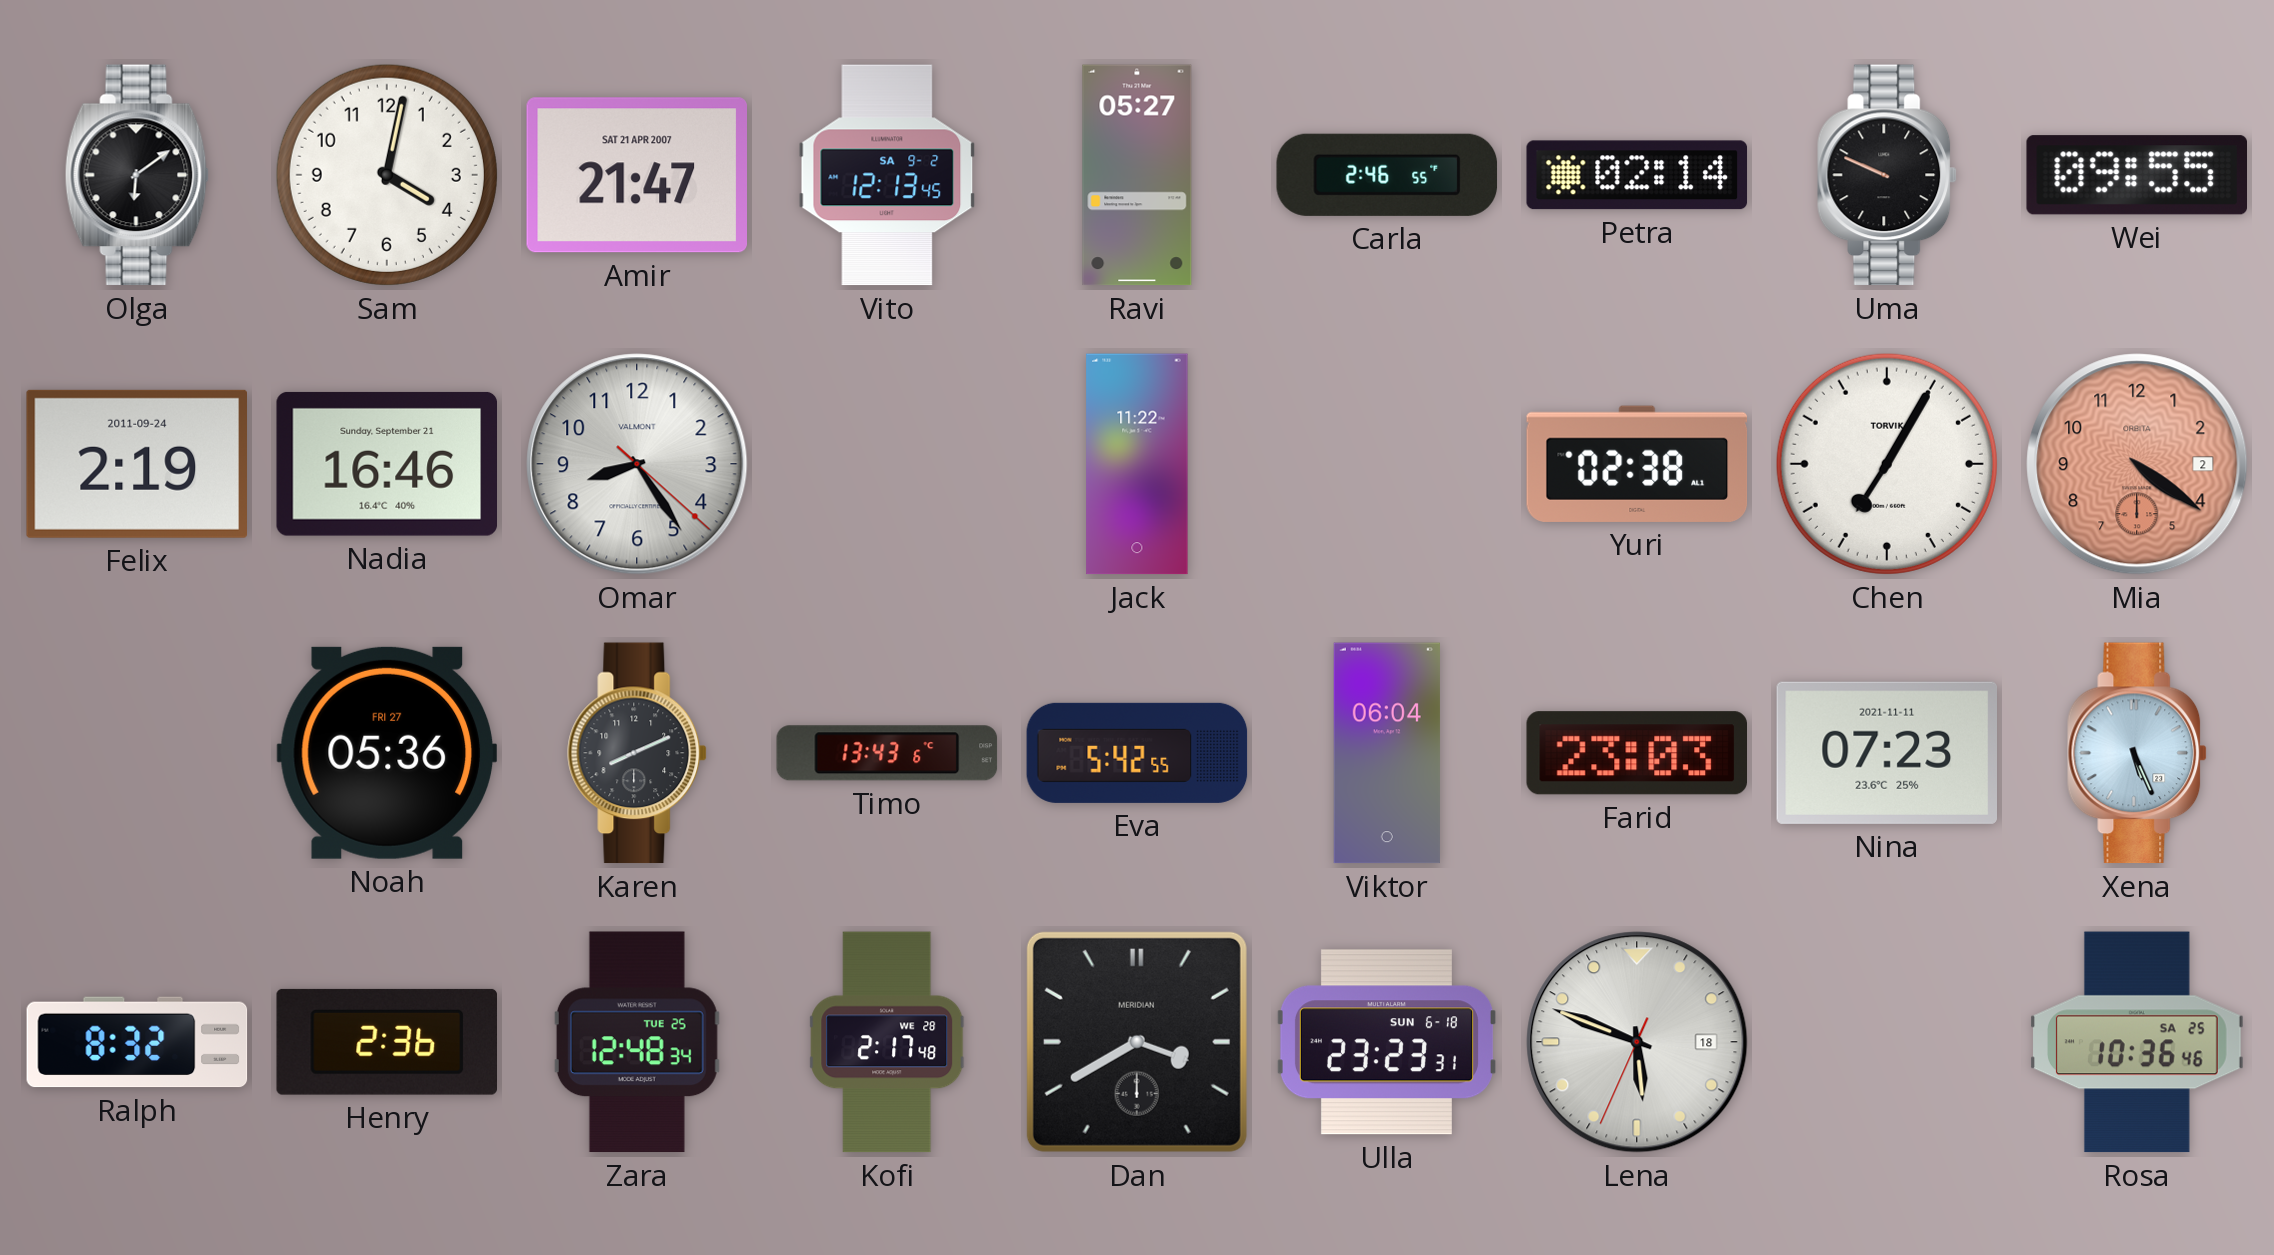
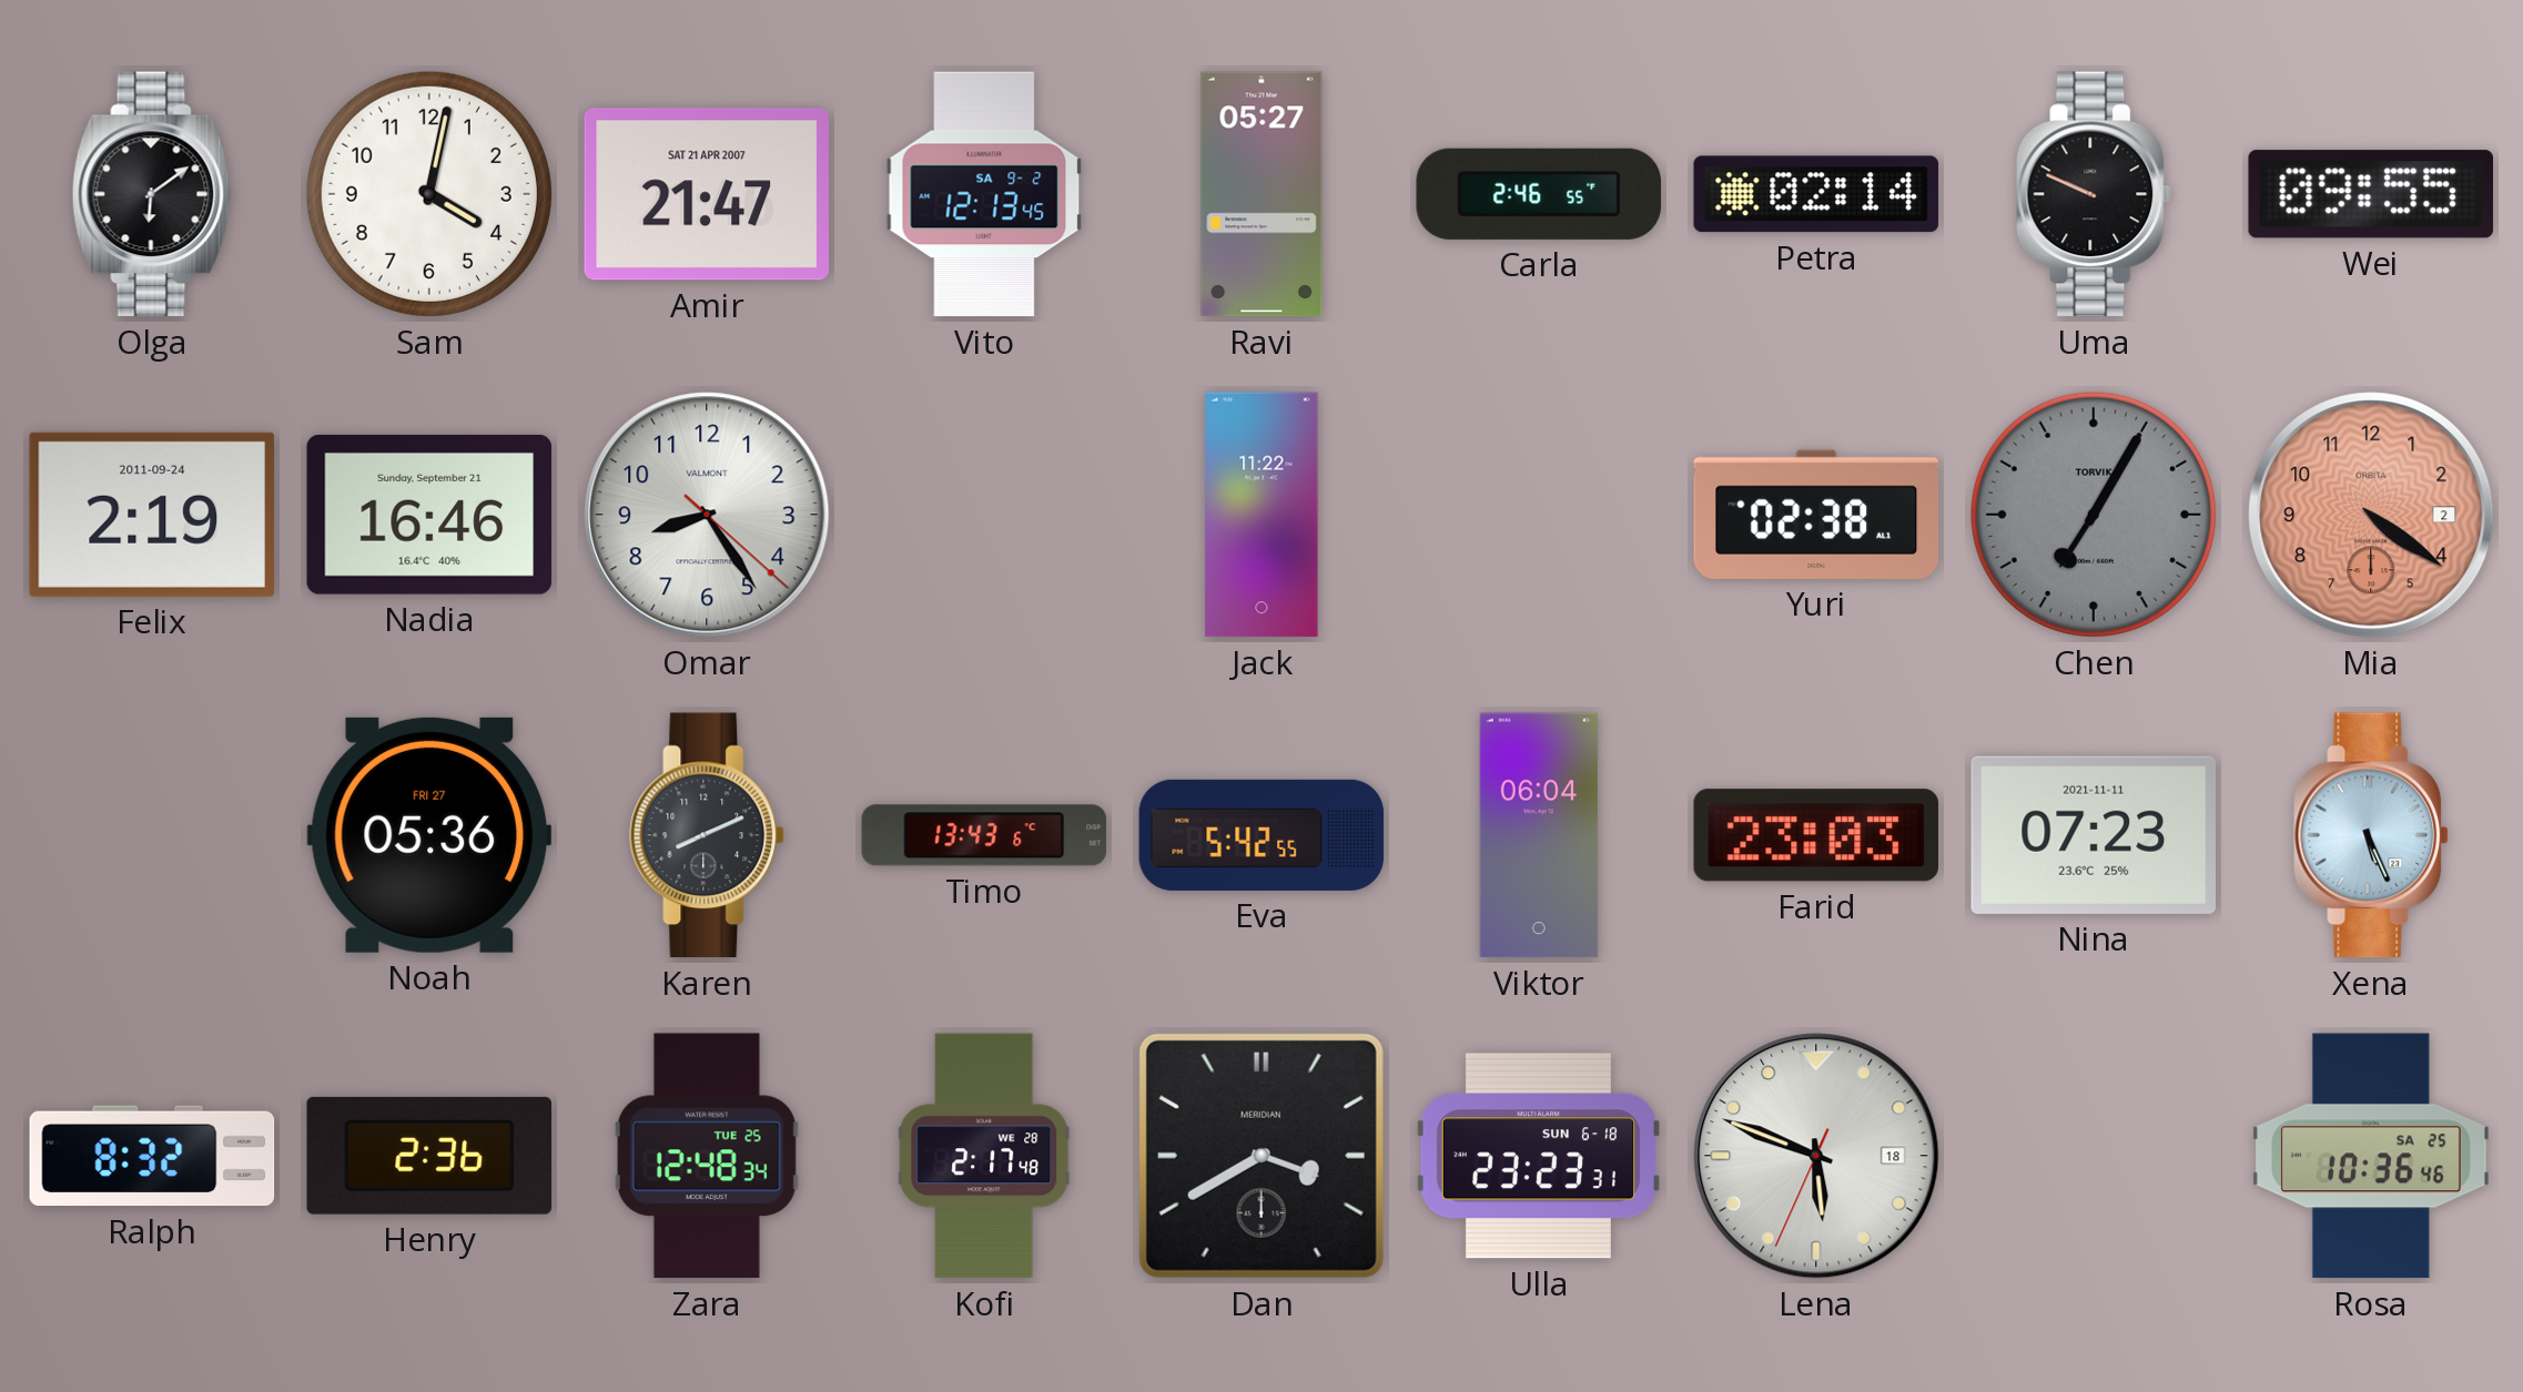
Chen dial: white -> grey (2094, 515)
